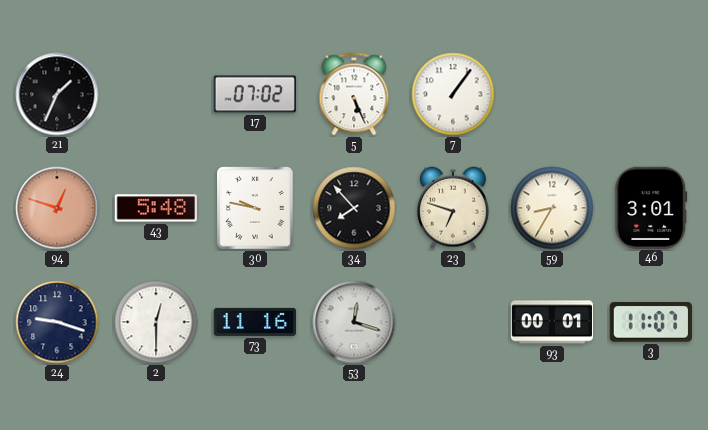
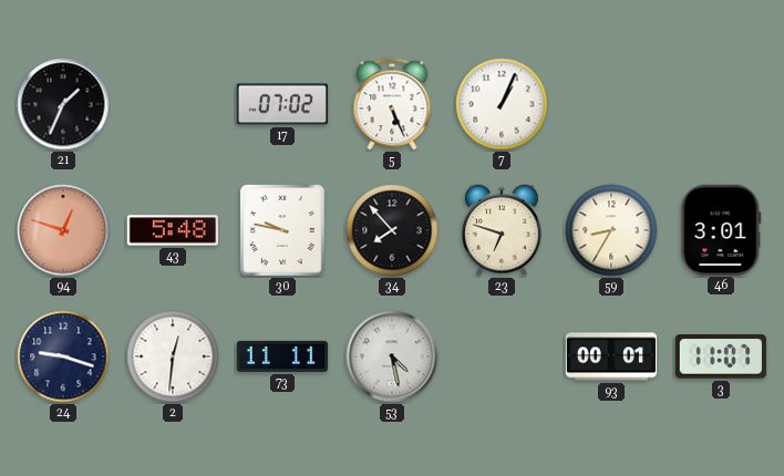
7: 1:06 -> 1:04 (502, 104)
2: 12:30 -> 12:31 (173, 356)
73: 11:16 -> 11:11 (282, 356)
53: 12:18 -> 4:28 (392, 356)
